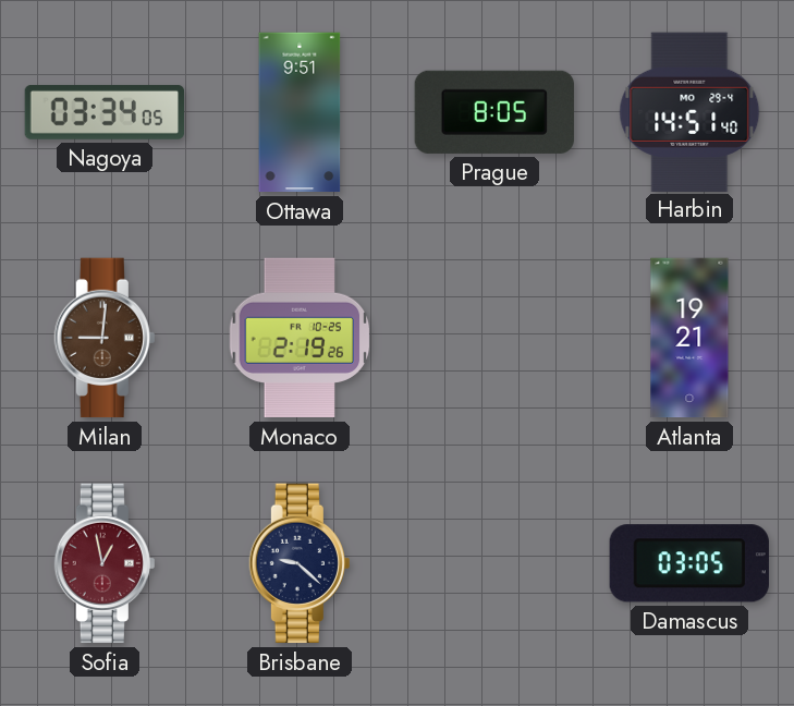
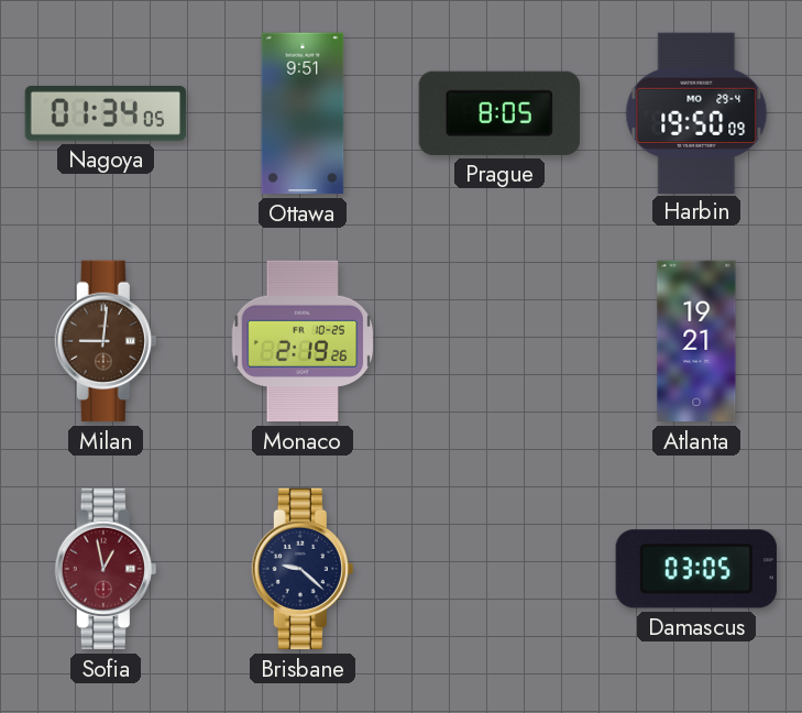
Nagoya: 03:34 -> 01:34 (106, 113)
Harbin: 14:51 -> 19:50 (696, 112)
